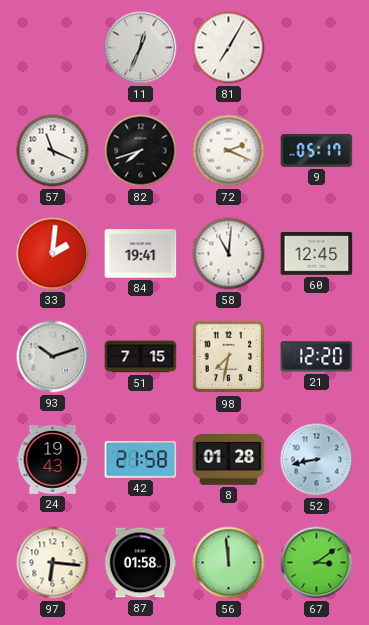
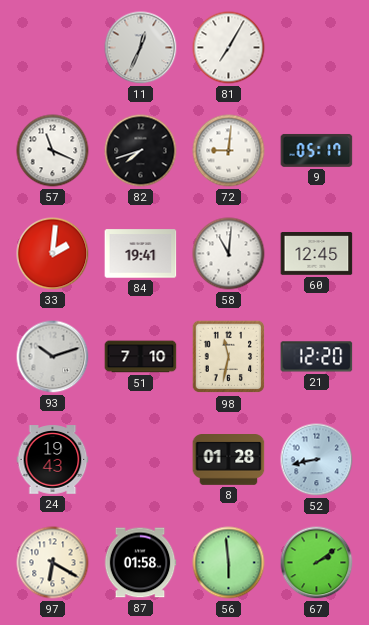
72: 2:19 -> 9:01 (229, 151)
51: 7:15 -> 7:10 (141, 357)
98: 7:32 -> 11:32 (229, 357)
42: 21:58 -> none (141, 459)
97: 6:16 -> 6:20 (53, 563)
56: 11:59 -> 5:59 (229, 563)
67: 3:09 -> 2:09 (317, 563)
